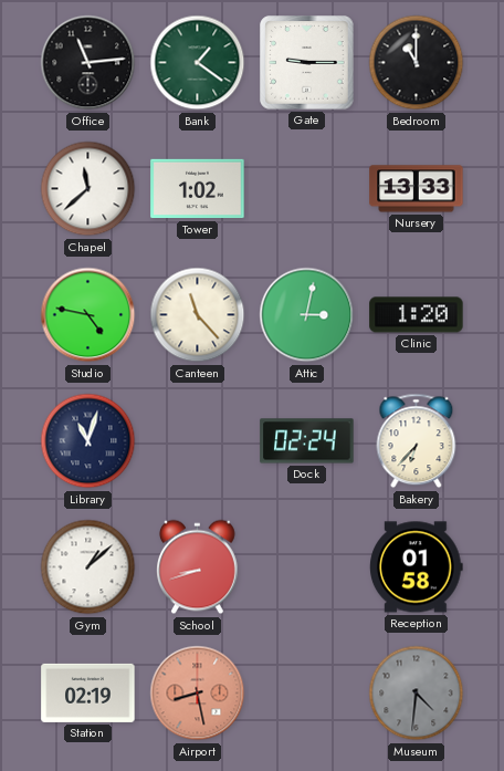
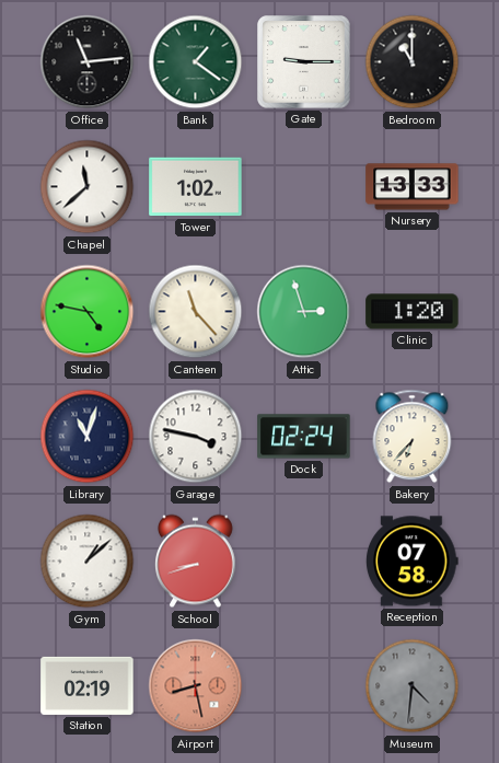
Attic: 3:02 -> 2:57 (304, 312)
Garage: none -> 3:47 (196, 437)
Reception: 01:58 -> 07:58 (413, 562)
